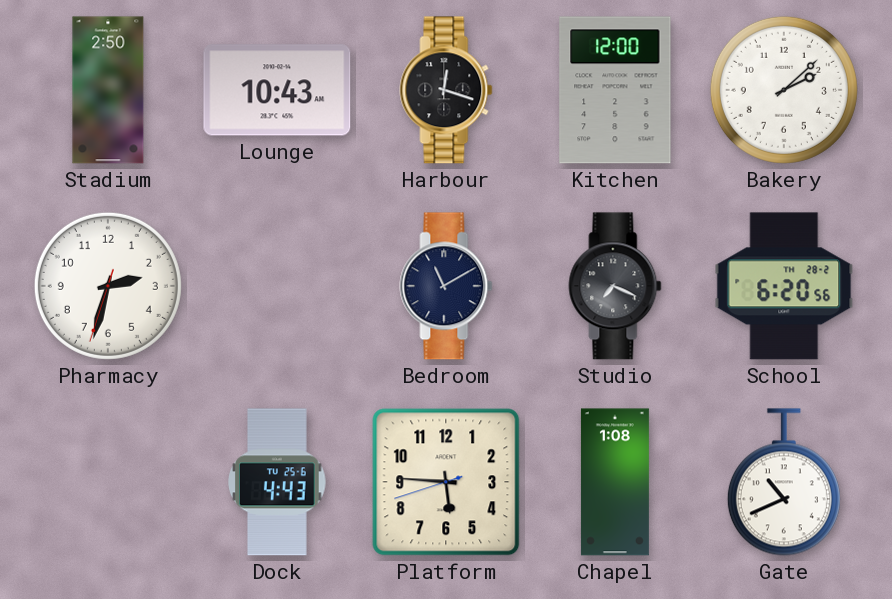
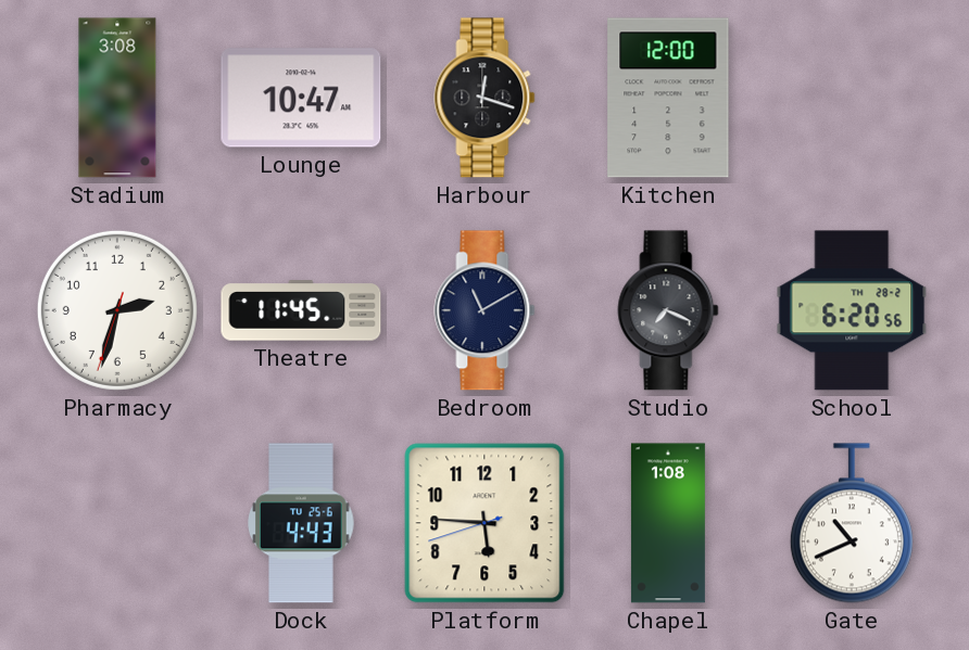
Stadium: 2:50 -> 3:08 (117, 98)
Lounge: 10:43 -> 10:47 (301, 98)
Bakery: 2:08 -> none (784, 90)
Theatre: none -> 11:45 (301, 310)
